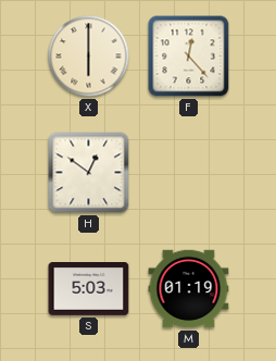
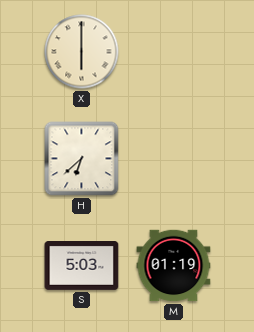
F: 12:23 -> none (189, 57)
H: 12:51 -> 6:38 (82, 159)
